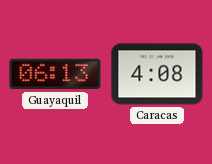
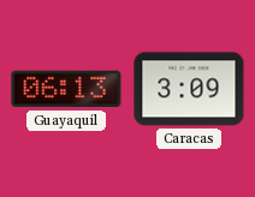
Caracas: 4:08 -> 3:09 (189, 89)
